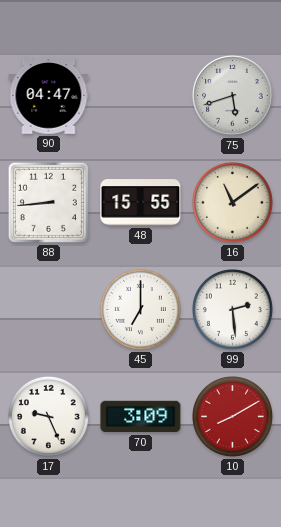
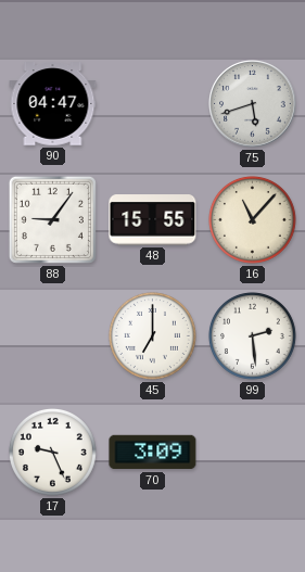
88: 8:44 -> 9:06 (52, 219)
16: 11:09 -> 11:07 (252, 219)
10: 8:10 -> none (232, 416)
